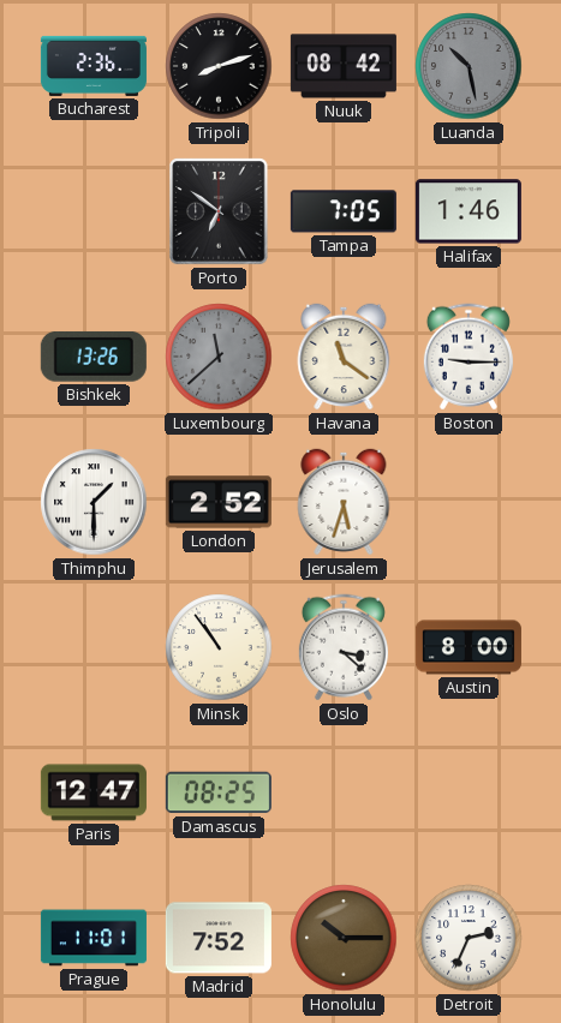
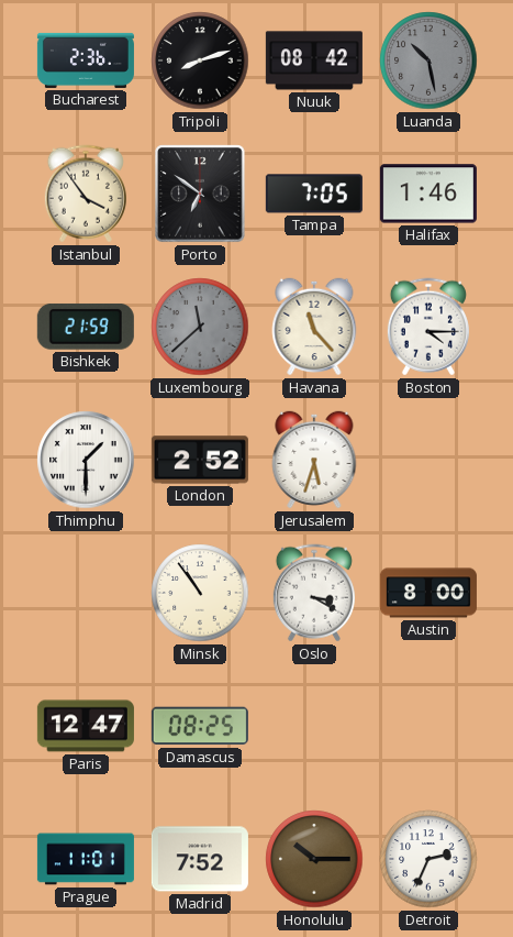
Istanbul: none -> 3:54 (86, 194)
Bishkek: 13:26 -> 21:59 (86, 327)
Havana: 11:21 -> 11:23 (314, 327)
Boston: 9:15 -> 4:15 (428, 327)
Oslo: 3:22 -> 3:20 (314, 593)
